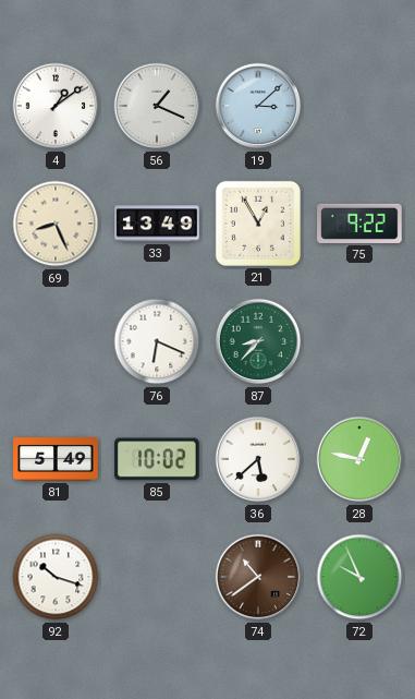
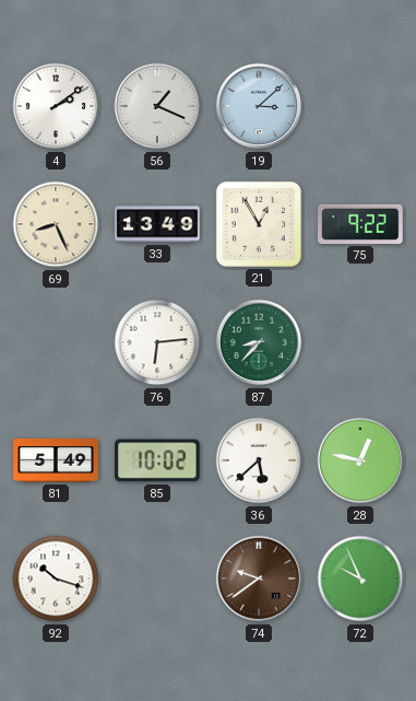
4: 1:09 -> 2:09 (56, 106)
76: 6:19 -> 6:14 (157, 342)
74: 10:39 -> 9:39 (259, 579)
